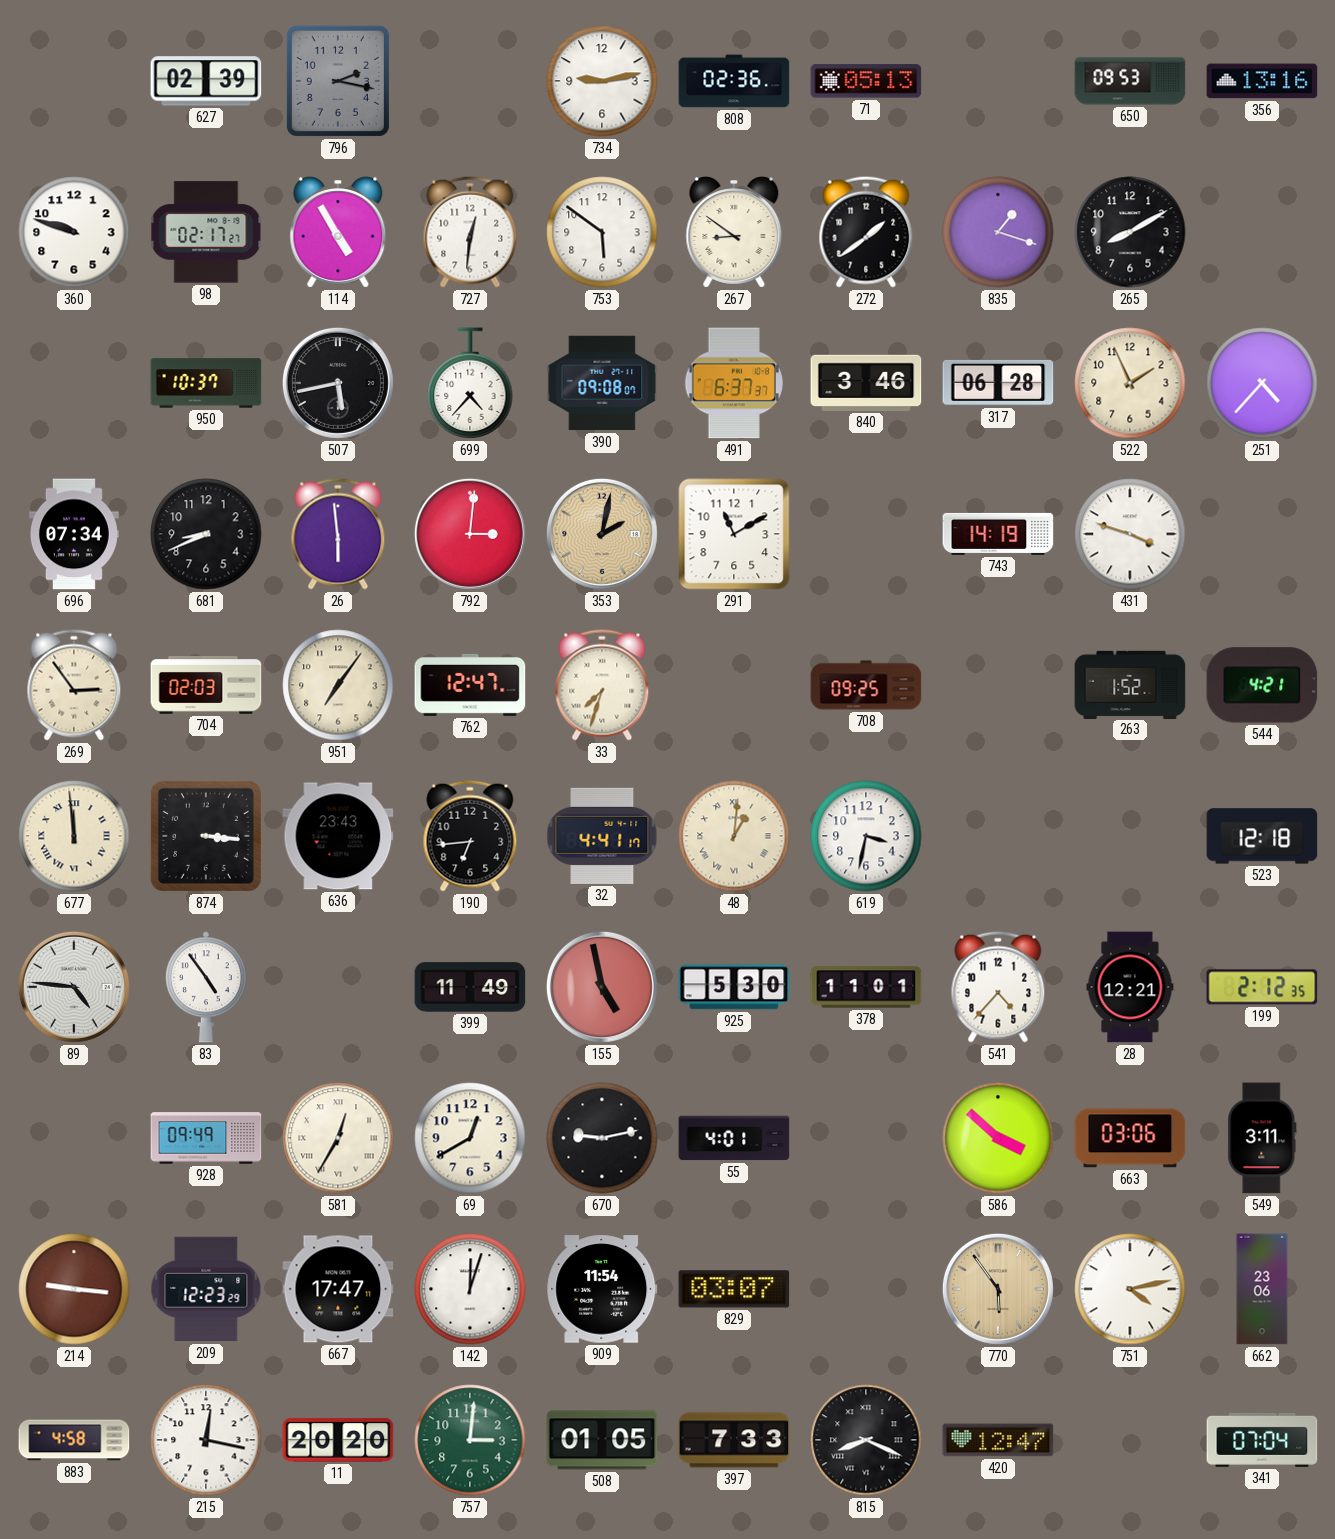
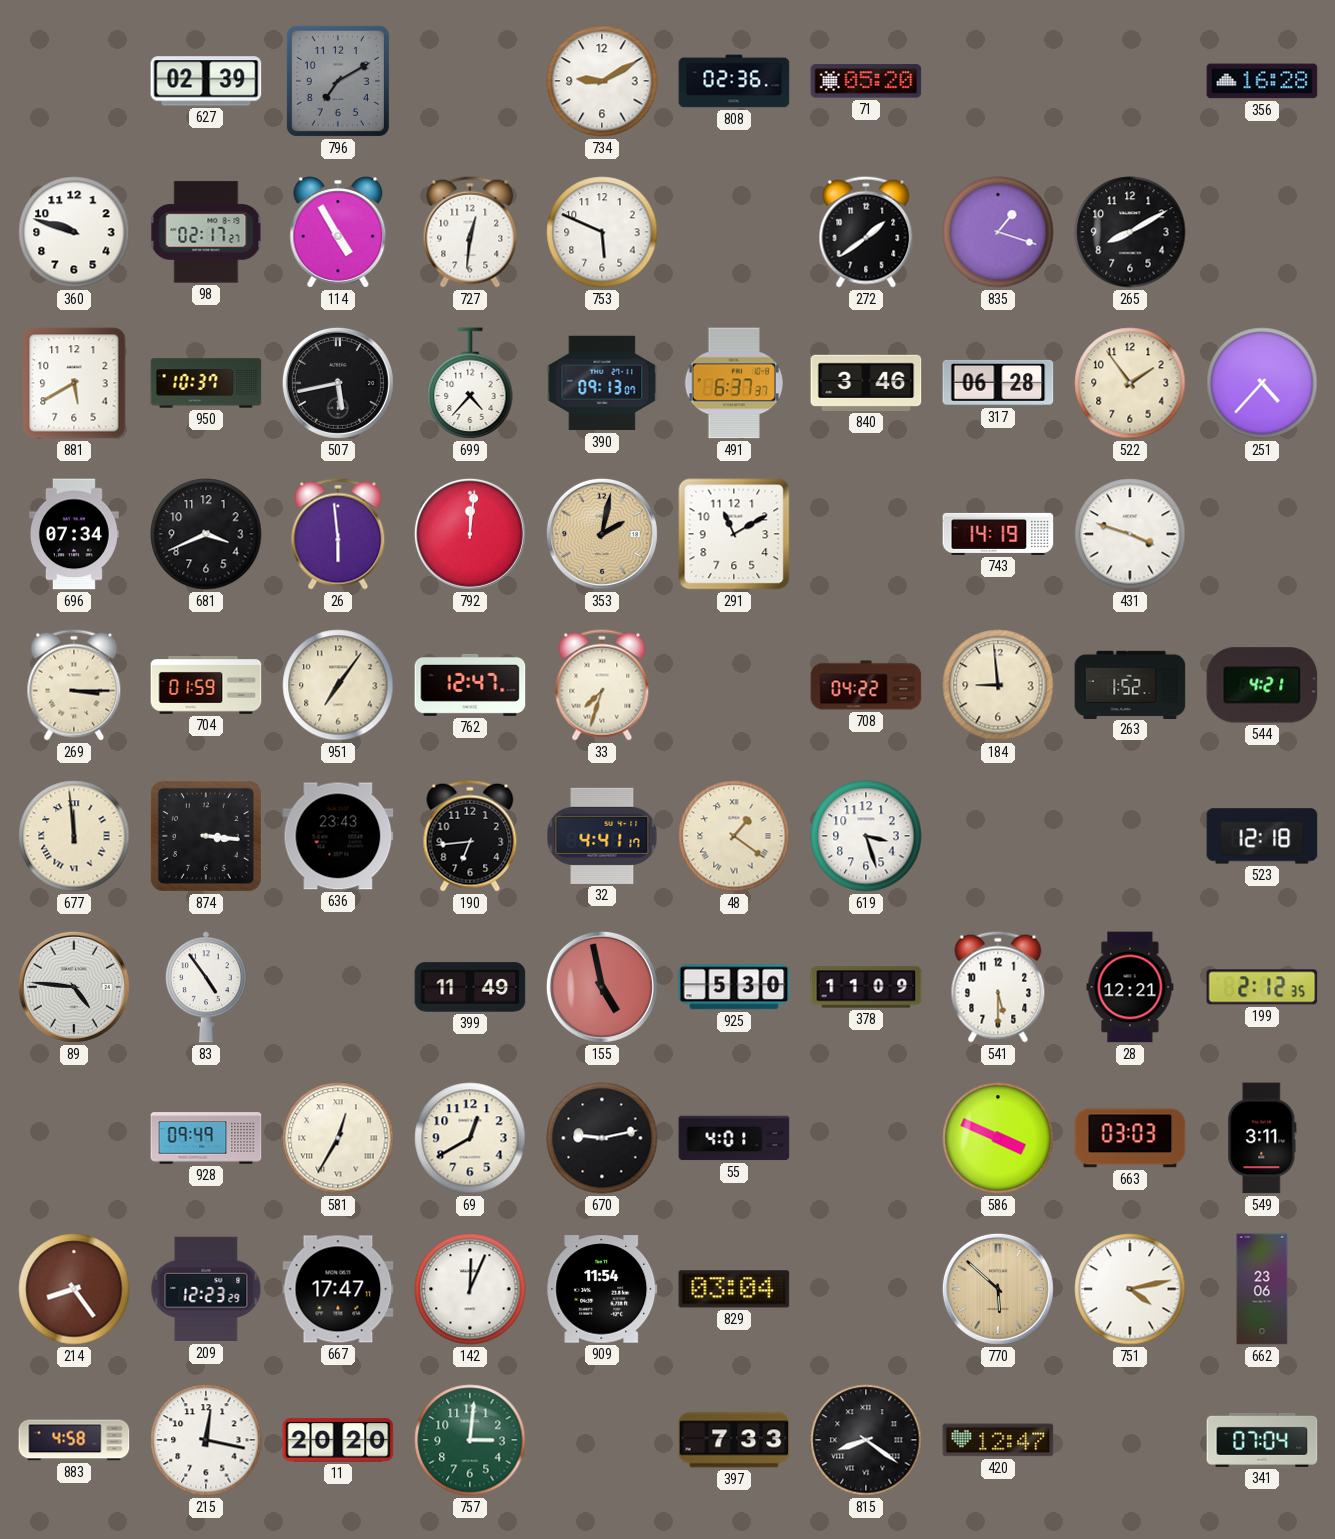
796: 2:17 -> 7:10 (338, 81)
734: 9:13 -> 9:10 (602, 81)
71: 05:13 -> 05:20 (866, 81)
650: 09:53 -> none (1130, 81)
356: 13:16 -> 16:28 (1262, 81)
753: 5:51 -> 5:49 (602, 232)
267: 8:51 -> none (734, 232)
881: none -> 5:40 (74, 383)
390: 09:08 -> 09:13 (602, 383)
522: 1:56 -> 1:54 (1130, 383)
681: 8:41 -> 3:41 (206, 534)
792: 3:01 -> 12:01 (470, 534)
269: 2:54 -> 3:15 (74, 685)
704: 02:03 -> 01:59 (206, 685)
708: 09:25 -> 04:22 (866, 685)
184: none -> 8:59 (998, 685)
48: 1:01 -> 1:21 (734, 836)
619: 3:32 -> 3:27 (866, 836)
378: 11:01 -> 11:09 (866, 987)
541: 4:37 -> 5:30 (998, 987)
586: 3:52 -> 3:49 (998, 1138)
663: 03:06 -> 03:03 (1130, 1138)
214: 9:16 -> 8:24 (74, 1289)
142: 12:03 -> 12:04 (470, 1289)
829: 03:07 -> 03:04 (734, 1289)
770: 5:54 -> 5:52 (998, 1289)
508: 01:05 -> none (602, 1440)
815: 8:19 -> 8:21 (866, 1440)
